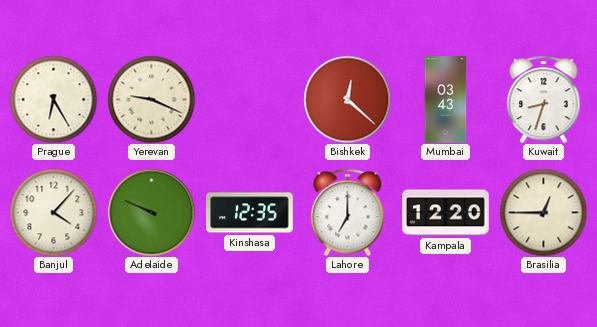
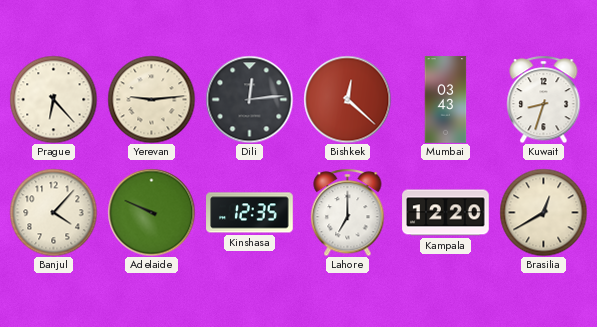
Prague: 6:25 -> 6:23 (53, 99)
Yerevan: 9:19 -> 9:14 (151, 99)
Dili: none -> 12:14 (249, 99)
Brasilia: 12:45 -> 12:40 (543, 212)
